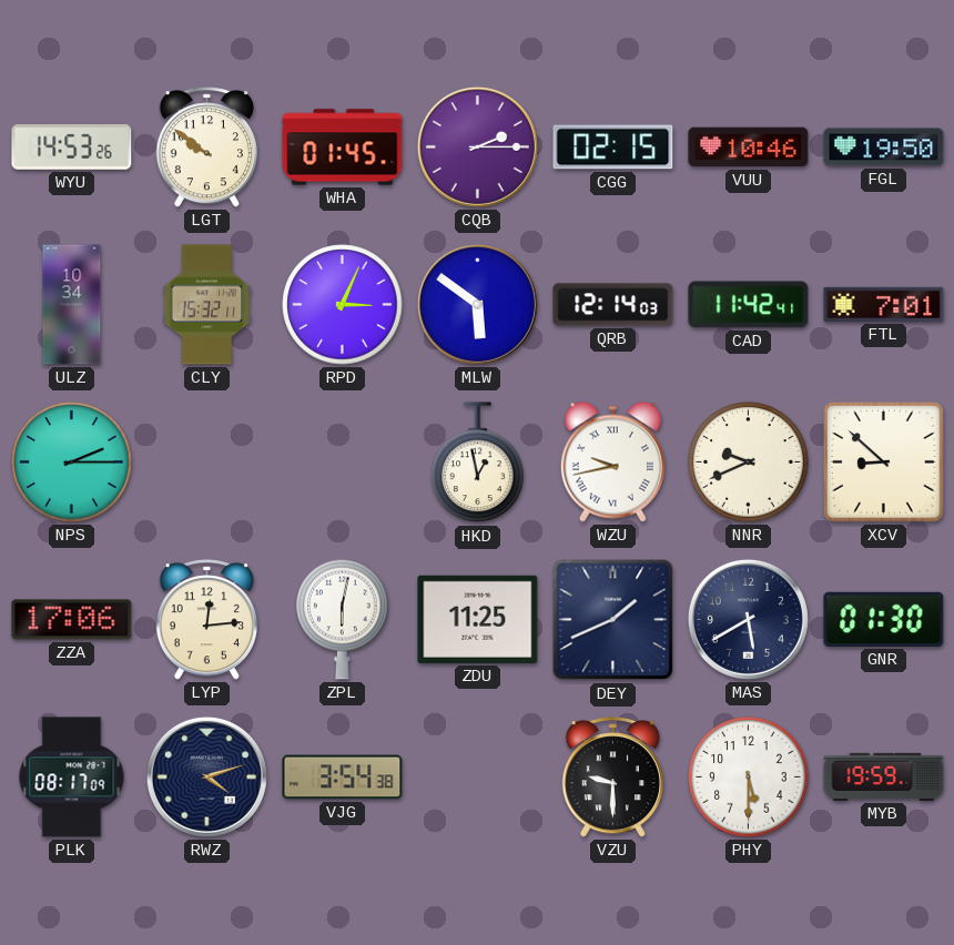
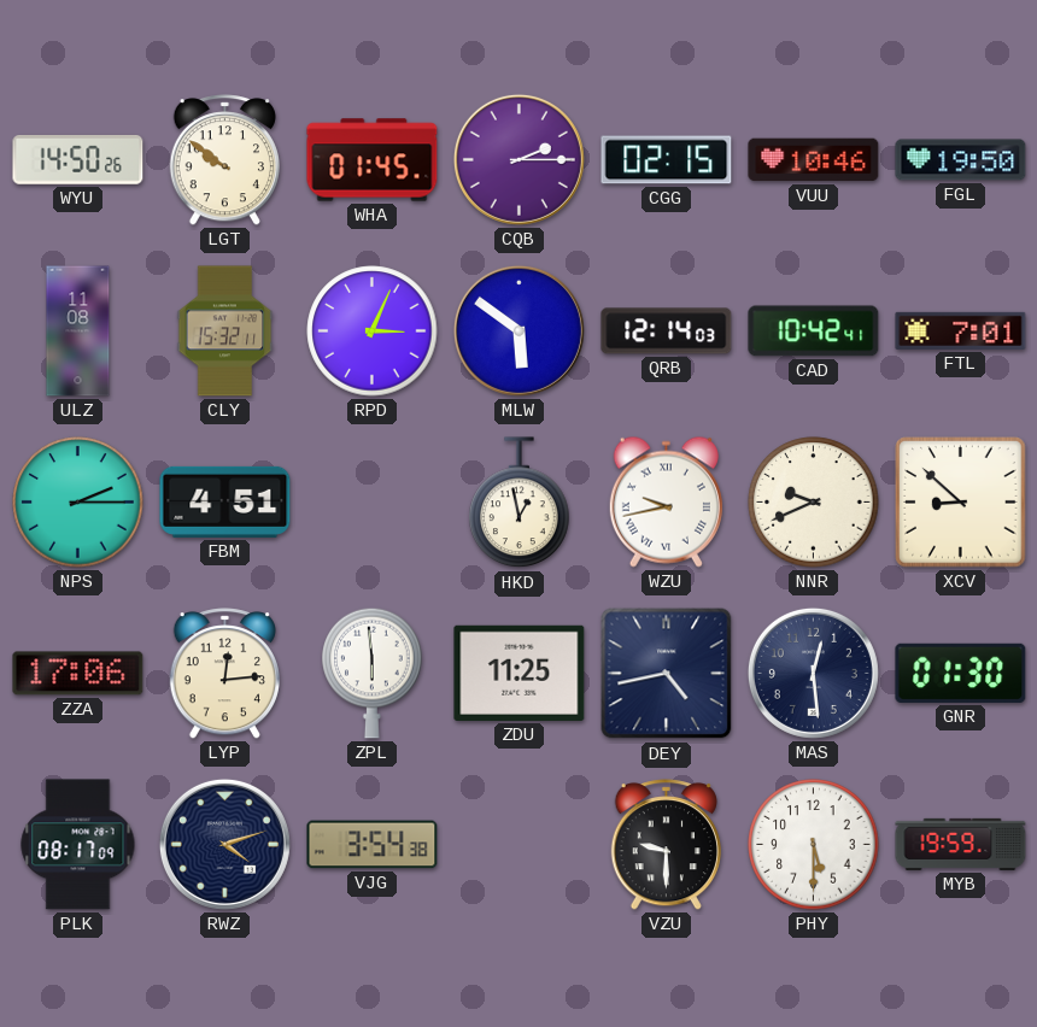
WYU: 14:53 -> 14:50 (78, 160)
ULZ: 10:34 -> 11:08 (78, 331)
CAD: 11:42 -> 10:42 (814, 331)
FBM: none -> 4:51 (225, 501)
ZPL: 6:02 -> 5:59 (373, 673)
DEY: 1:41 -> 4:43 (667, 674)
MAS: 5:40 -> 12:29 (813, 673)
